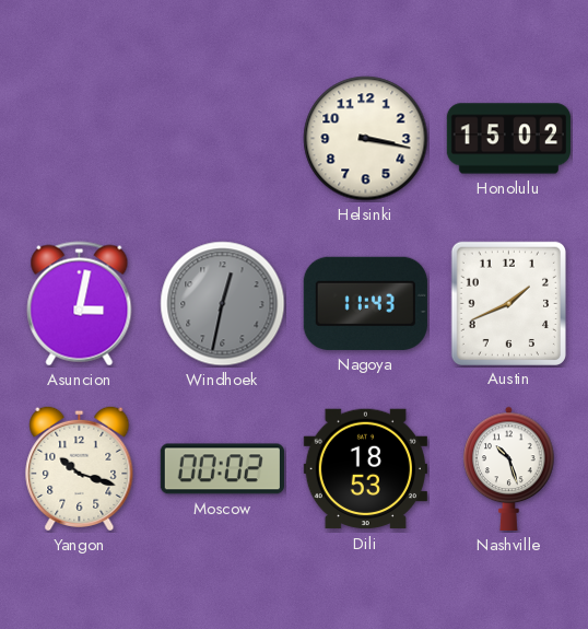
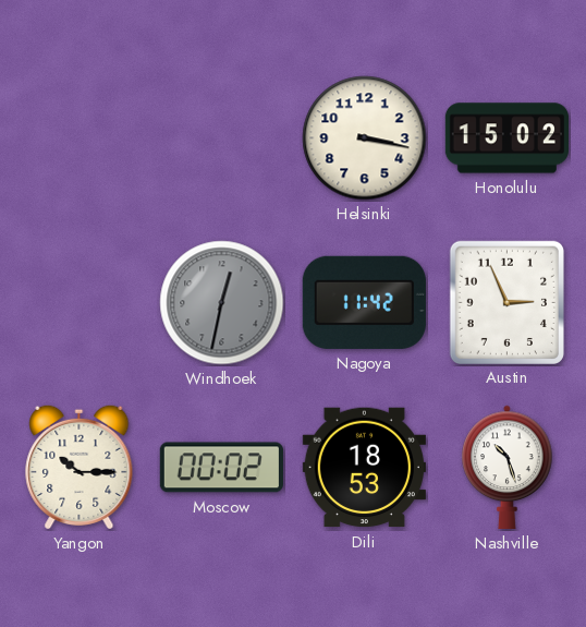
Asuncion: 3:02 -> none (80, 304)
Nagoya: 11:43 -> 11:42 (364, 302)
Austin: 1:41 -> 2:56 (506, 302)
Yangon: 10:18 -> 10:15 (80, 467)
